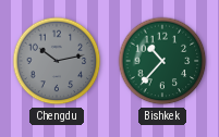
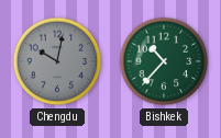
Chengdu: 10:13 -> 10:02 (57, 61)
